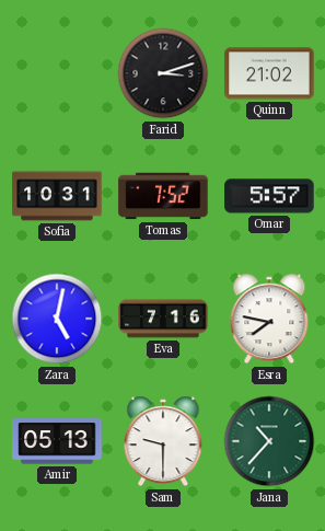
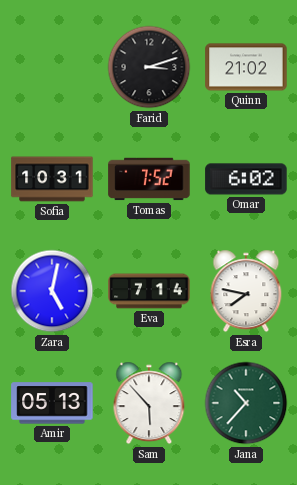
Omar: 5:57 -> 6:02 (246, 179)
Eva: 7:16 -> 7:14 (149, 291)
Sam: 9:30 -> 5:53 (149, 403)
